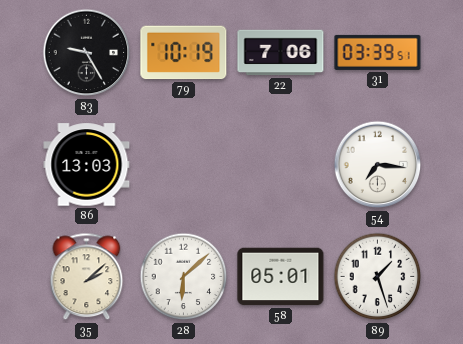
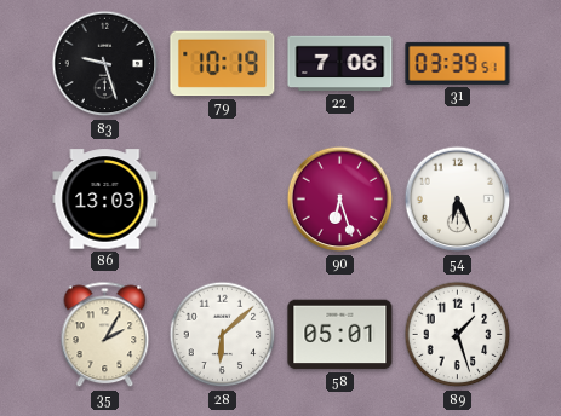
83: 9:25 -> 9:27 (105, 64)
90: none -> 6:27 (340, 200)
54: 7:16 -> 6:26 (458, 200)
35: 2:08 -> 2:05 (105, 335)
